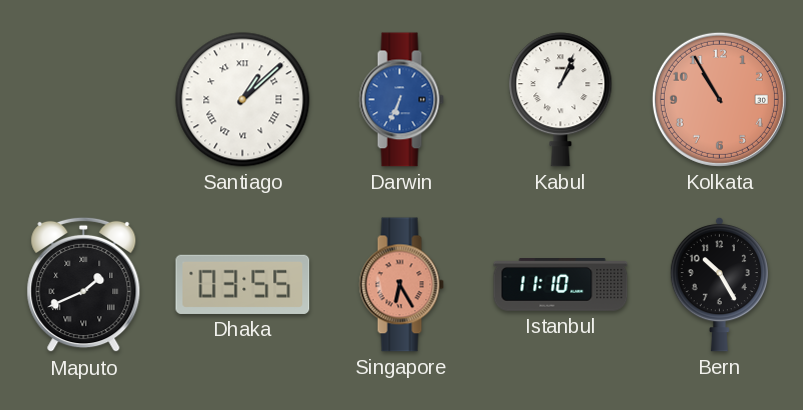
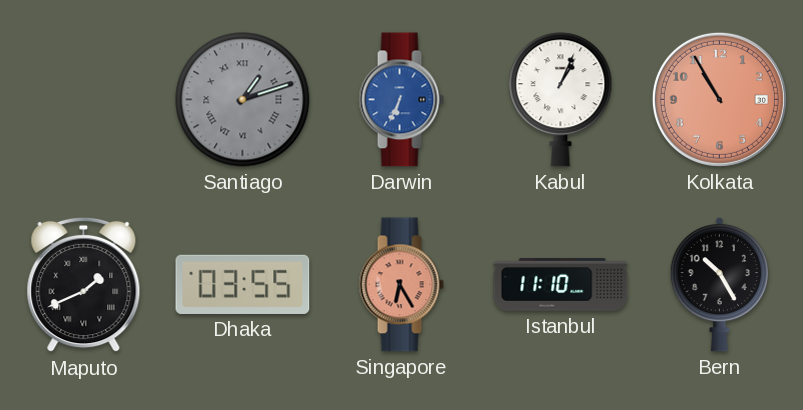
Santiago: 1:08 -> 1:12 (243, 100)
Santiago dial: white -> grey (243, 100)
